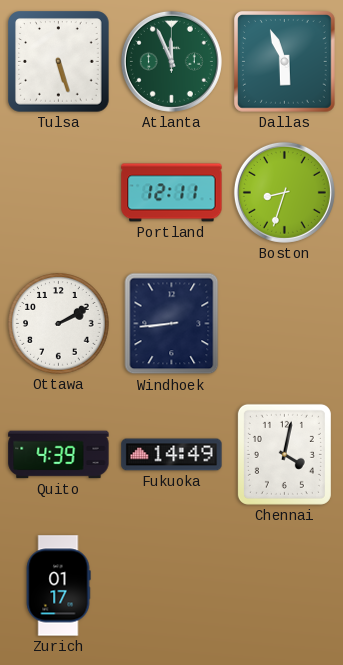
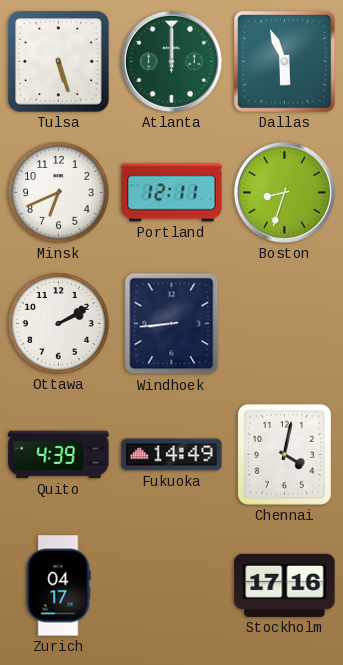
Atlanta: 11:56 -> 12:00 (171, 61)
Minsk: none -> 6:41 (59, 193)
Zurich: 01:17 -> 04:17 (58, 586)
Stockholm: none -> 17:16 (285, 585)
